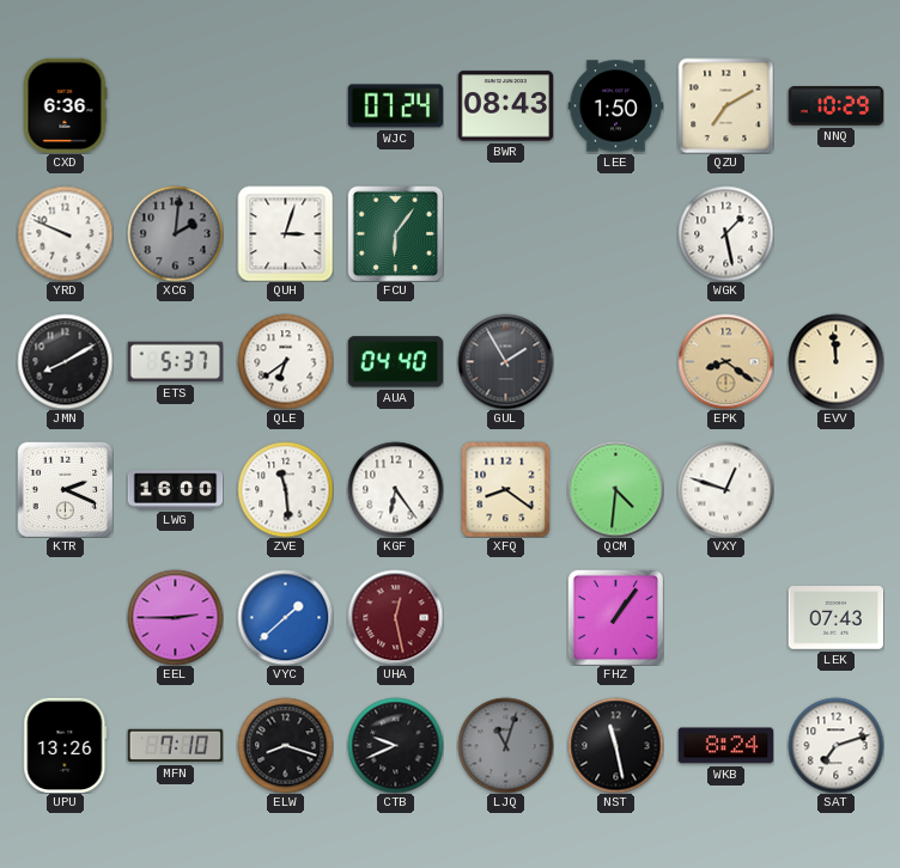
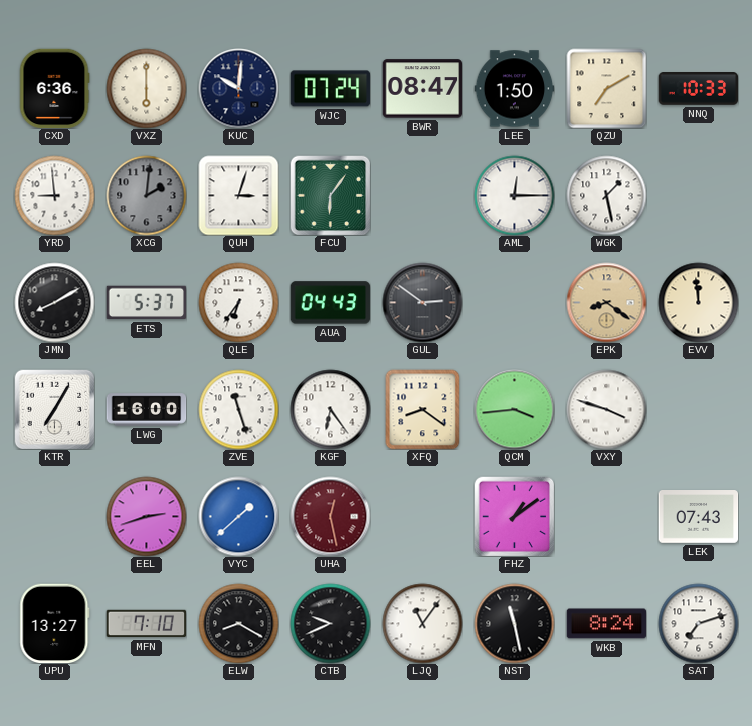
VXZ: none -> 6:00 (146, 88)
KUC: none -> 10:01 (238, 88)
BWR: 08:43 -> 08:47 (422, 89)
NNQ: 10:29 -> 10:33 (698, 89)
YRD: 9:49 -> 8:59 (54, 195)
AML: none -> 12:15 (514, 195)
QLE: 6:39 -> 6:36 (238, 302)
AUA: 04:40 -> 04:43 (330, 303)
GUL: 1:55 -> 2:51 (422, 302)
KTR: 2:19 -> 7:05 (54, 409)
ZVE: 11:29 -> 11:27 (238, 409)
QCM: 4:31 -> 3:44 (514, 409)
VXY: 12:48 -> 3:48 (606, 409)
EEL: 2:45 -> 2:42 (146, 516)
FHZ: 1:06 -> 1:09 (514, 516)
UPU: 13:26 -> 13:27 (55, 623)
ELW: 8:18 -> 8:20 (238, 623)
LJQ: 11:03 -> 11:06 (422, 623)
LJQ dial: grey -> white (422, 623)
